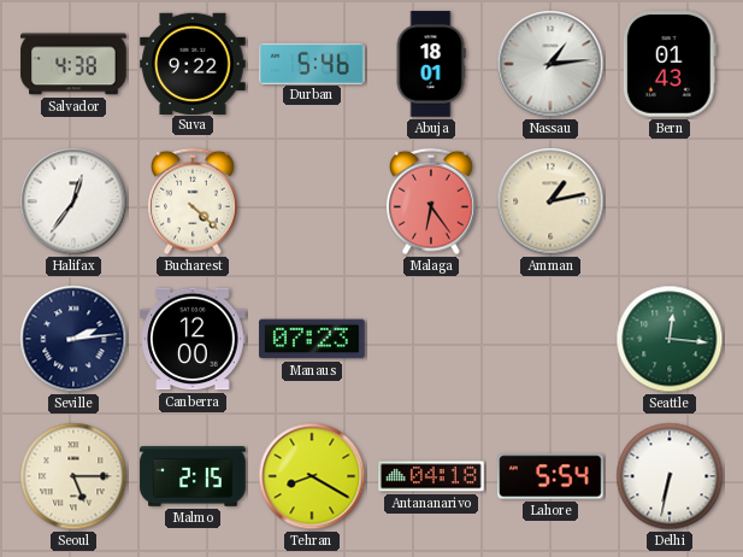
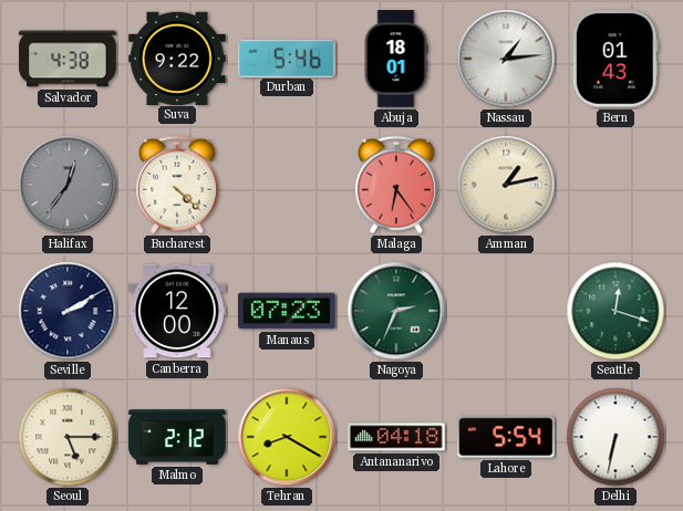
Halifax dial: white -> grey (68, 185)
Seville: 2:14 -> 2:10 (68, 311)
Nagoya: none -> 2:34 (396, 311)
Seattle: 12:16 -> 12:18 (615, 311)
Malmo: 2:15 -> 2:12 (177, 437)
